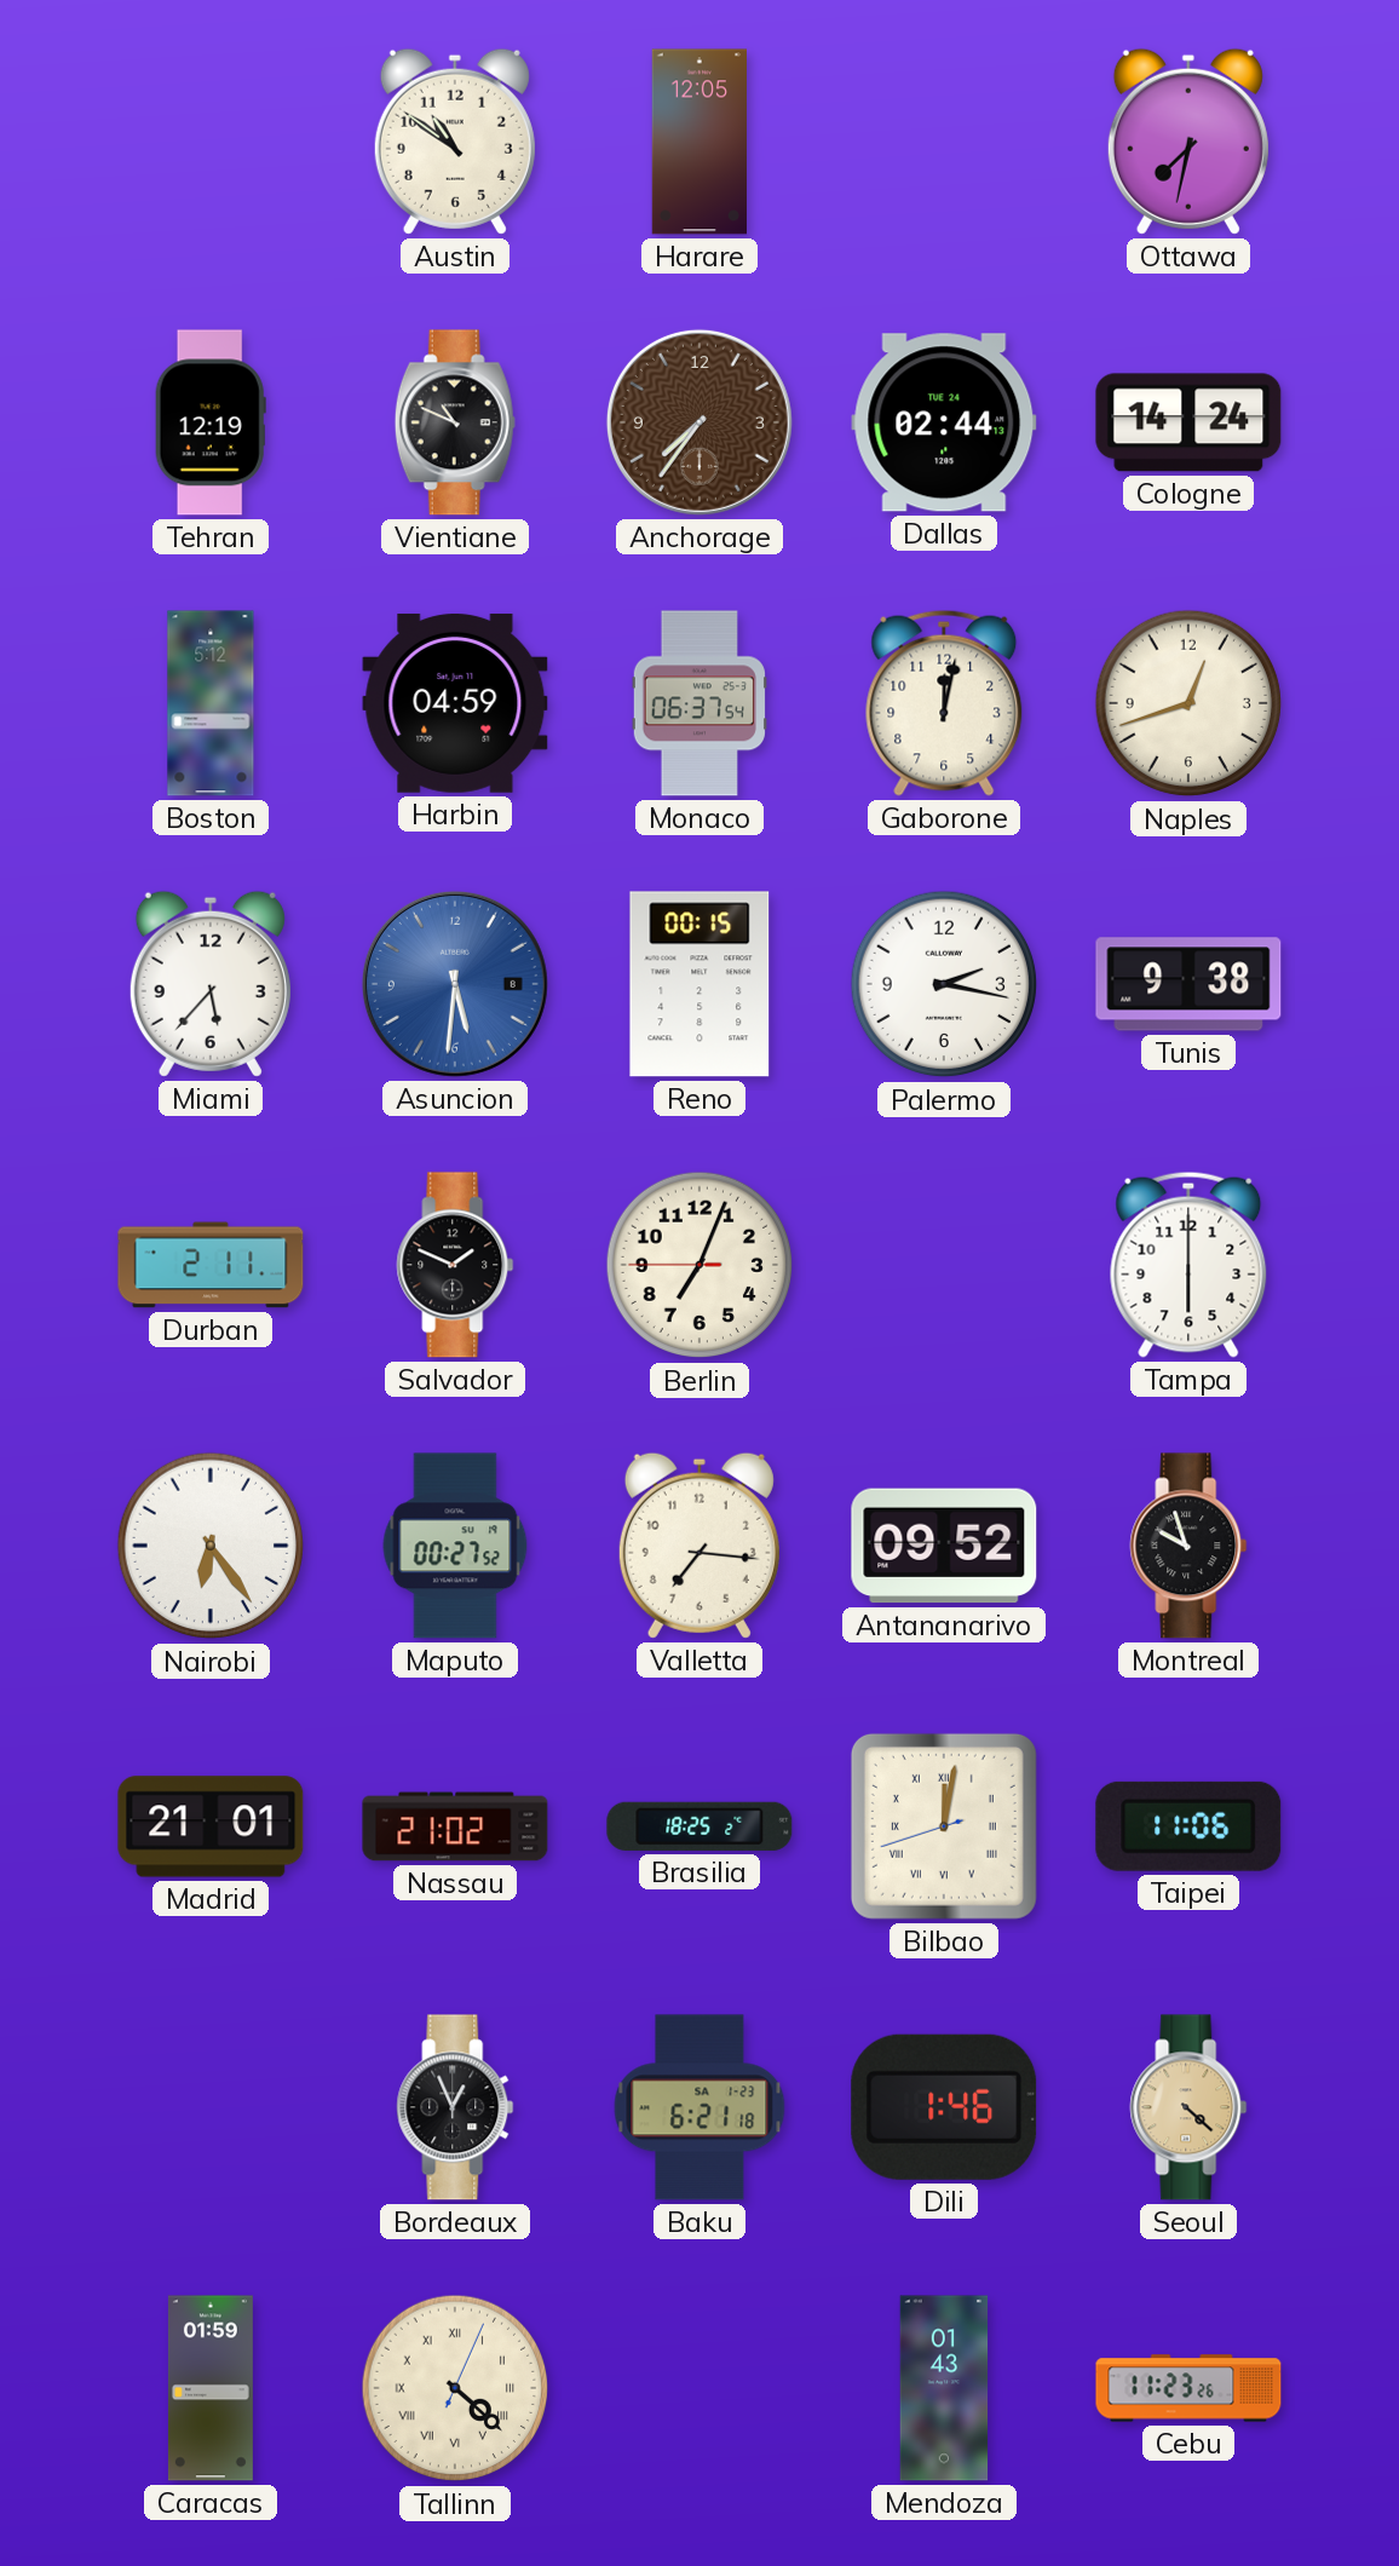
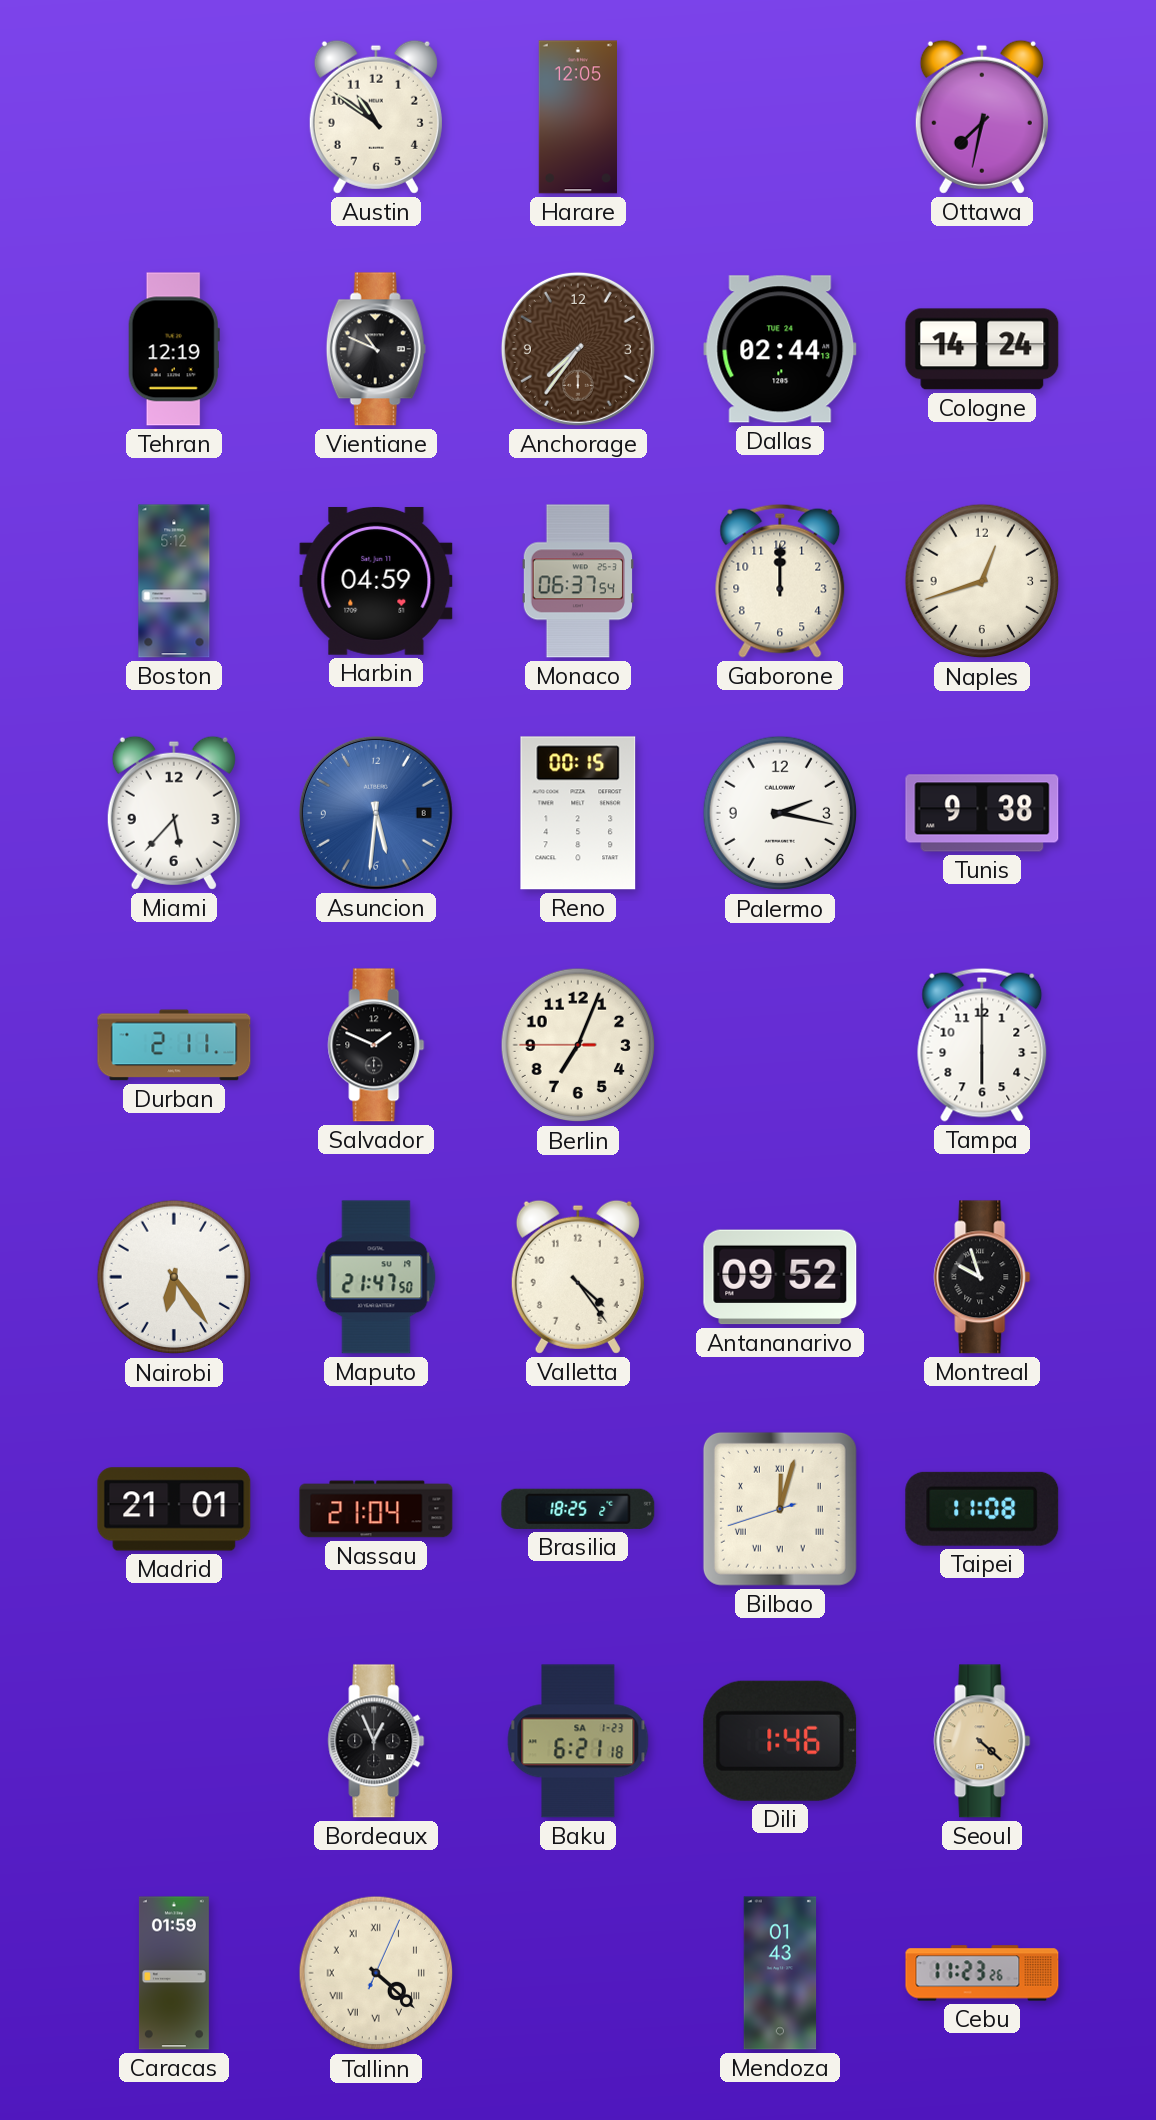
Gaborone: 12:02 -> 12:00 (780, 581)
Maputo: 00:27 -> 21:47 (376, 1277)
Valletta: 7:16 -> 4:24 (578, 1277)
Nassau: 21:02 -> 21:04 (376, 1509)
Bilbao: 12:01 -> 12:02 (780, 1509)
Taipei: 11:06 -> 11:08 (982, 1509)
